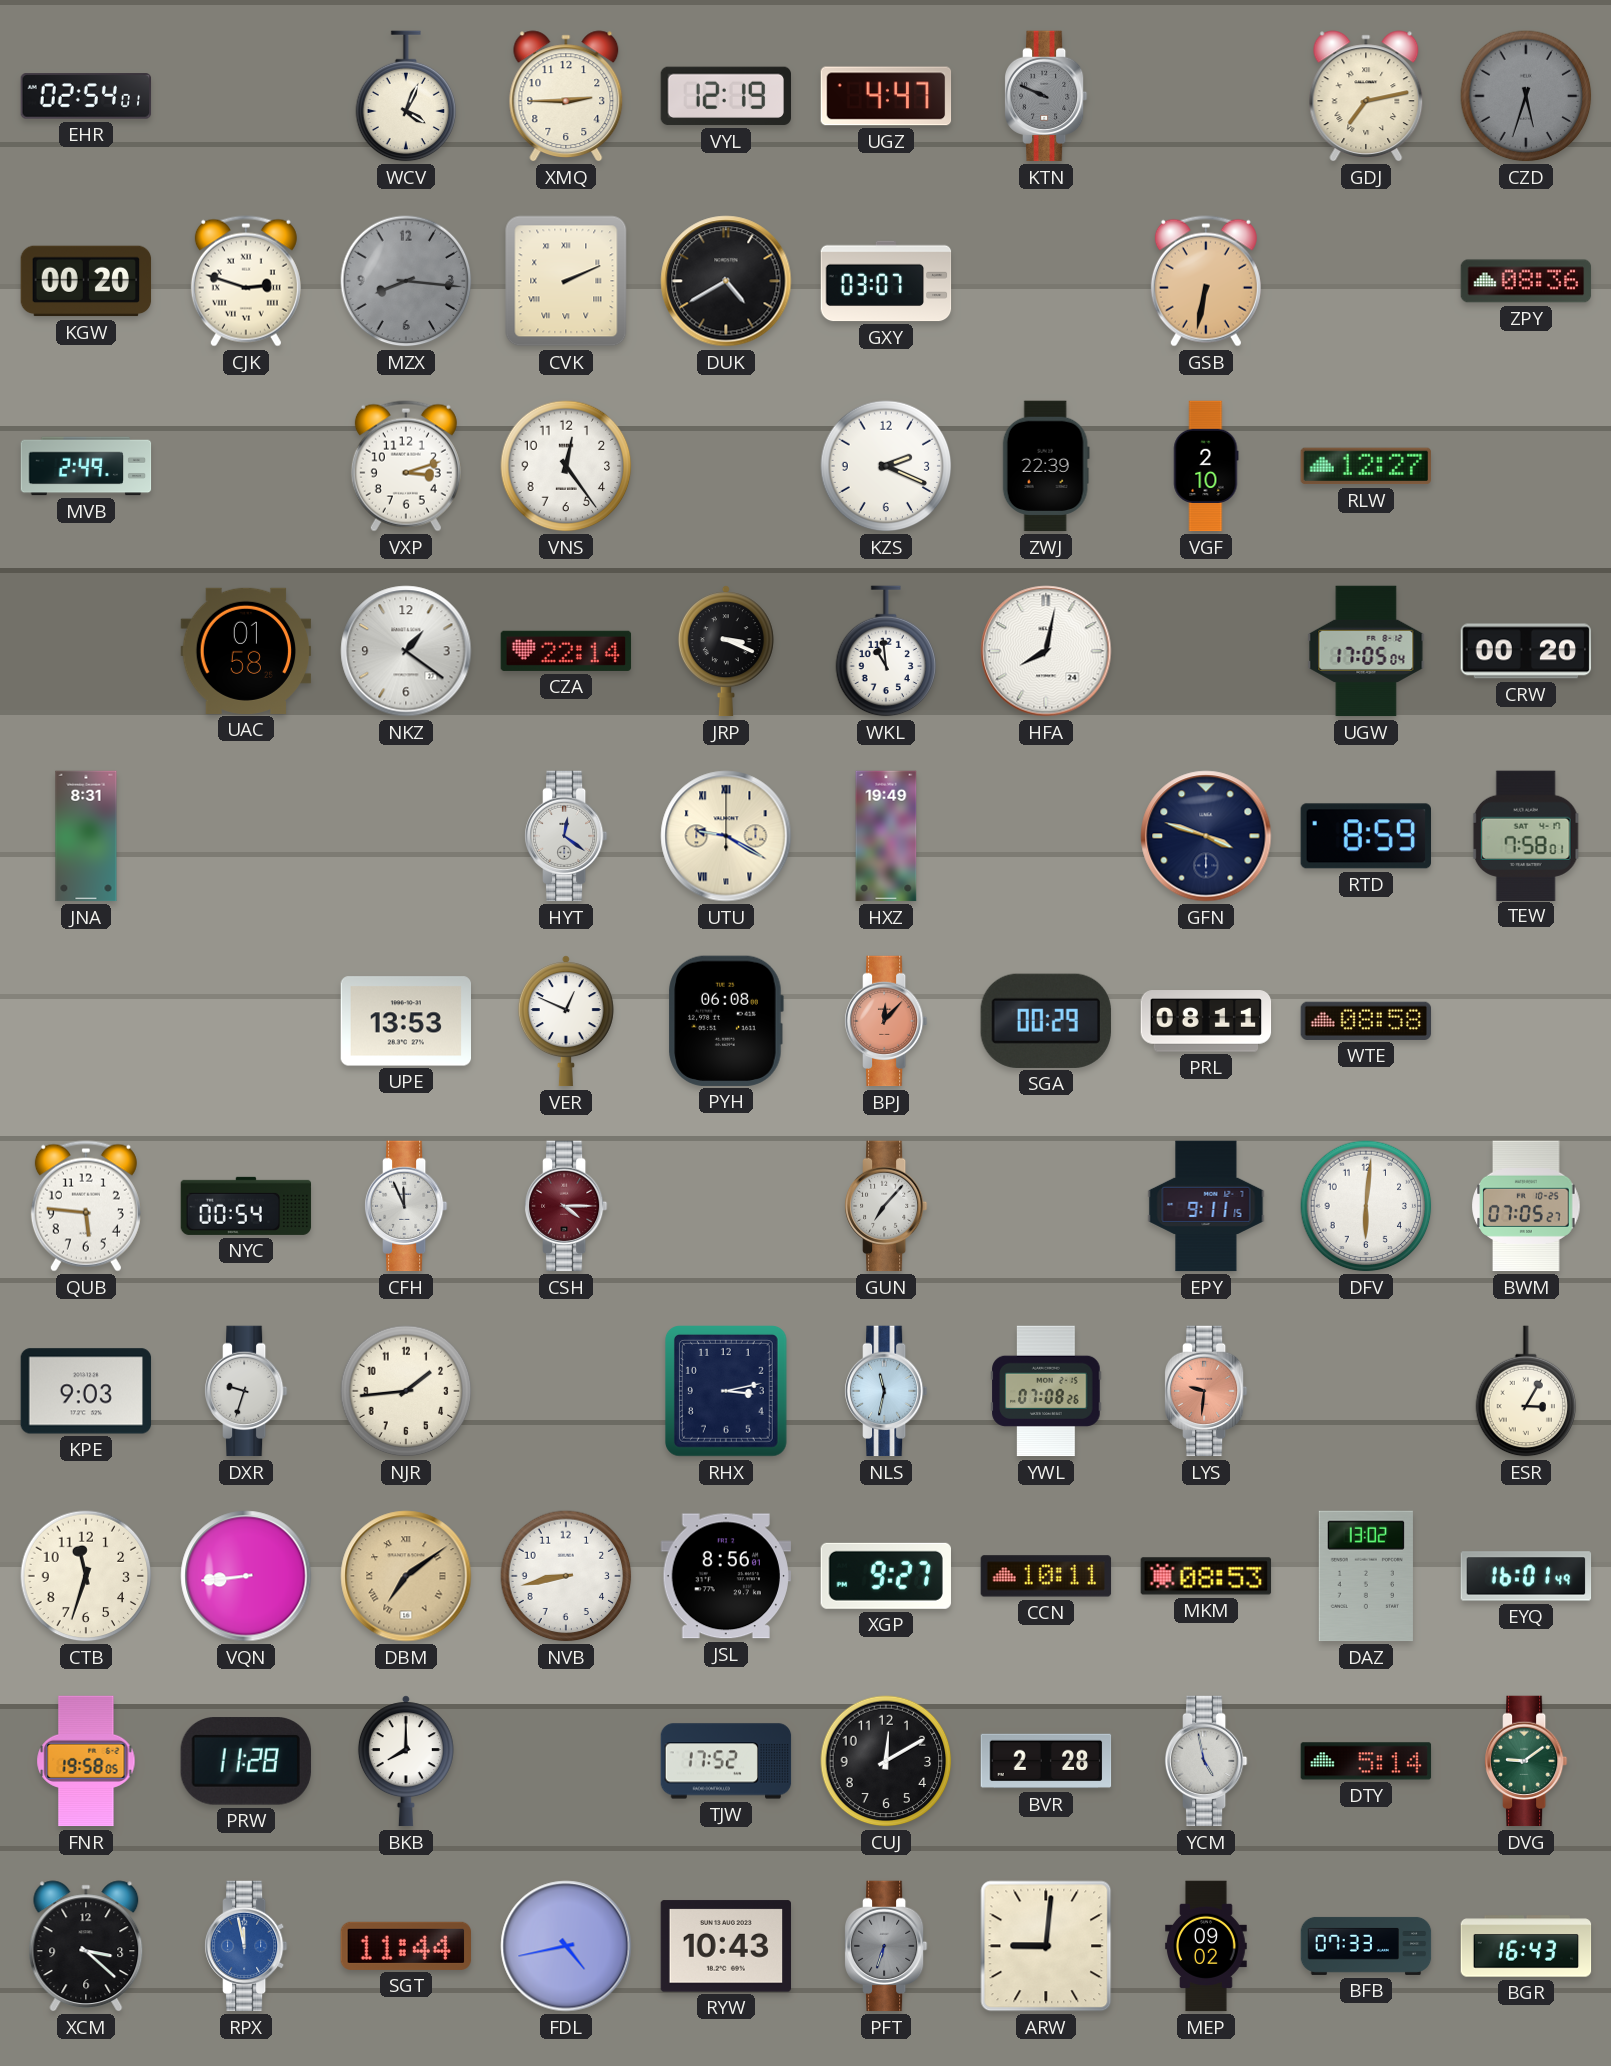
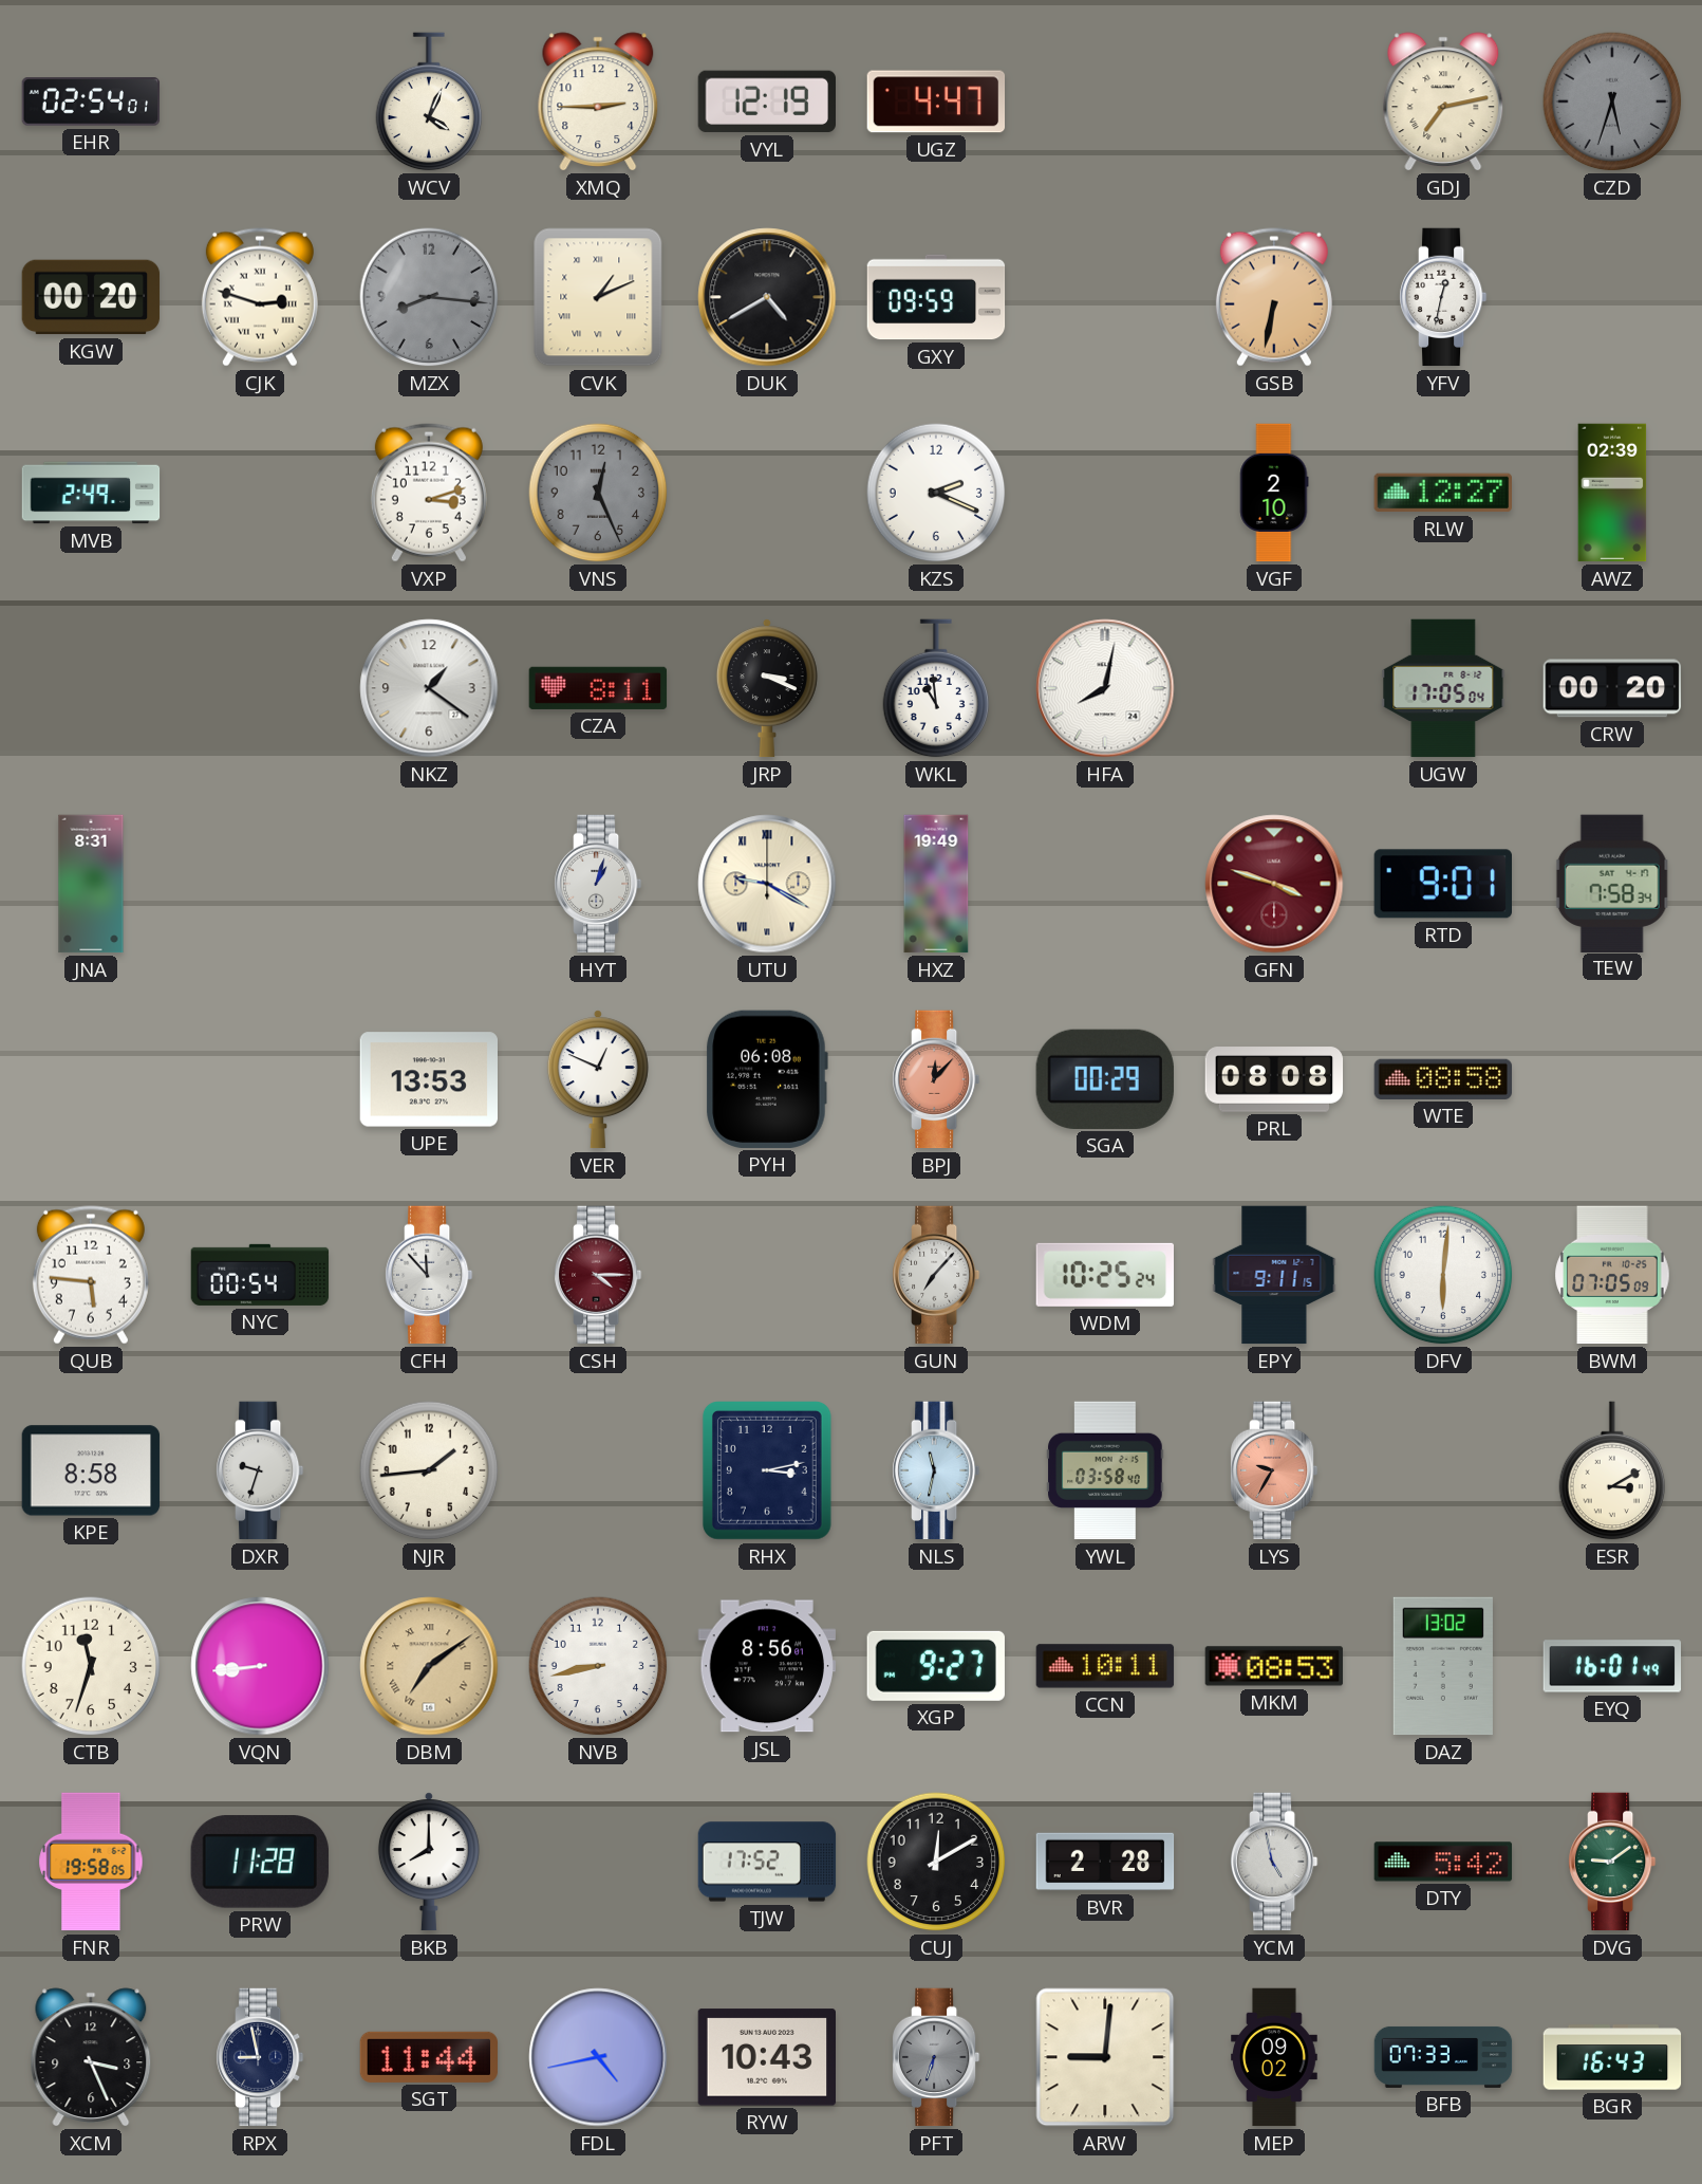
KTN: 9:49 -> none (1046, 96)
CVK: 2:11 -> 1:11 (598, 297)
GXY: 03:07 -> 09:59 (936, 297)
YFV: none -> 12:32 (1443, 297)
ZPY: 08:36 -> none (1526, 281)
VNS: 12:24 -> 12:26 (598, 493)
VNS dial: white -> grey (598, 493)
ZWJ: 22:39 -> none (1046, 466)
AWZ: none -> 02:39 (1612, 493)
UAC: 01:58 -> none (246, 651)
CZA: 22:14 -> 8:11 (598, 688)
HYT: 12:21 -> 1:03 (598, 884)
GFN dial: navy -> burgundy (1274, 884)
RTD: 8:59 -> 9:01 (1442, 884)
TEW: 7:58:01 -> 7:58:34 (1612, 883)
PRL: 08:11 -> 08:08 (1274, 1079)
CFH: 11:56 -> 11:53 (429, 1275)
WDM: none -> 10:25 (1104, 1275)
BWM: 07:05:27 -> 07:05:09 (1612, 1275)
KPE: 9:03 -> 8:58 (91, 1470)
YWL: 07:08 -> 03:58 (1105, 1470)
LYS: 9:31 -> 9:35 (1274, 1470)
ESR: 3:05 -> 3:10 (1612, 1470)
DTY: 5:14 -> 5:42 (1443, 1862)
XCM: 3:22 -> 3:26 (91, 2057)
RPX: 11:58 -> 8:58 (260, 2057)
RPX dial: blue -> navy (260, 2057)
